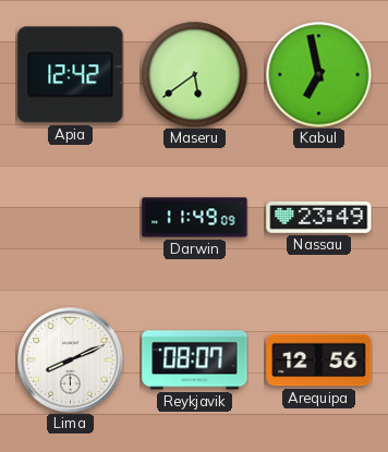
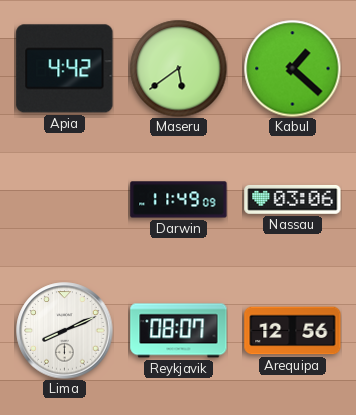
Apia: 12:42 -> 4:42 (65, 69)
Kabul: 6:58 -> 1:22 (292, 68)
Nassau: 23:49 -> 03:06 (293, 199)
